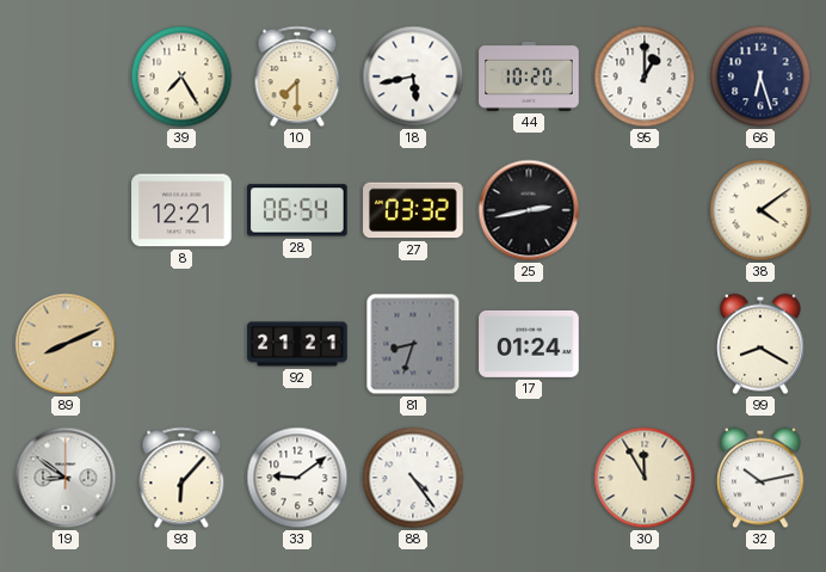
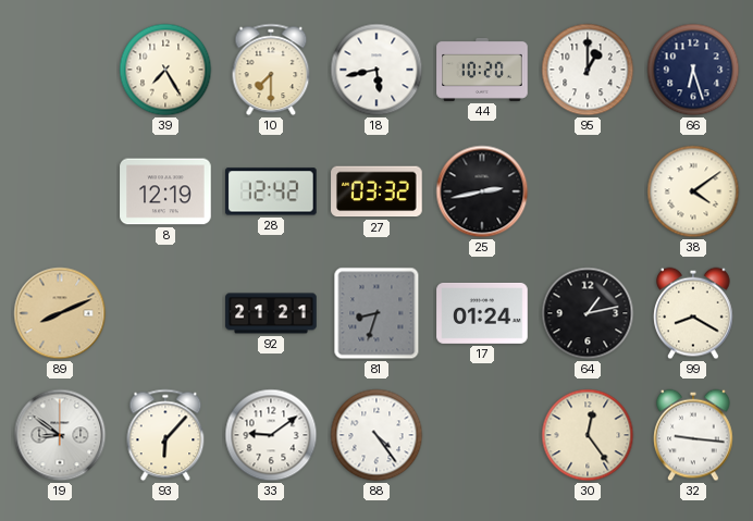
8: 12:21 -> 12:19 (165, 191)
28: 06:54 -> 12:42 (272, 191)
64: none -> 1:13 (588, 313)
30: 11:55 -> 12:24 (588, 435)
32: 10:13 -> 9:16 (693, 435)
